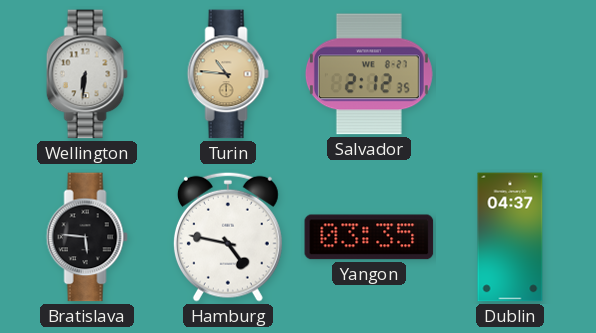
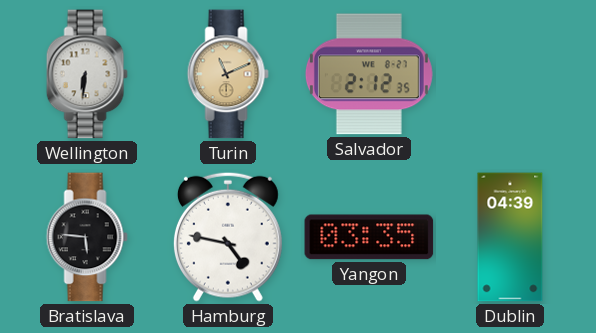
Turin: 10:46 -> 11:11 (228, 74)
Dublin: 04:37 -> 04:39 (510, 237)
